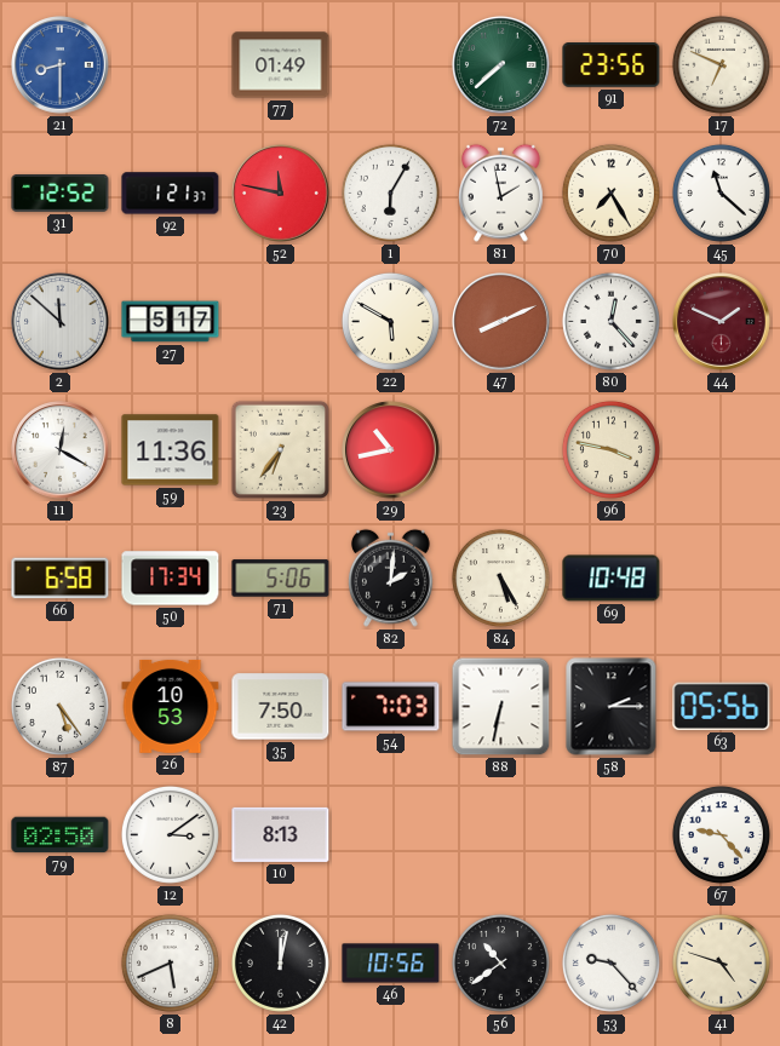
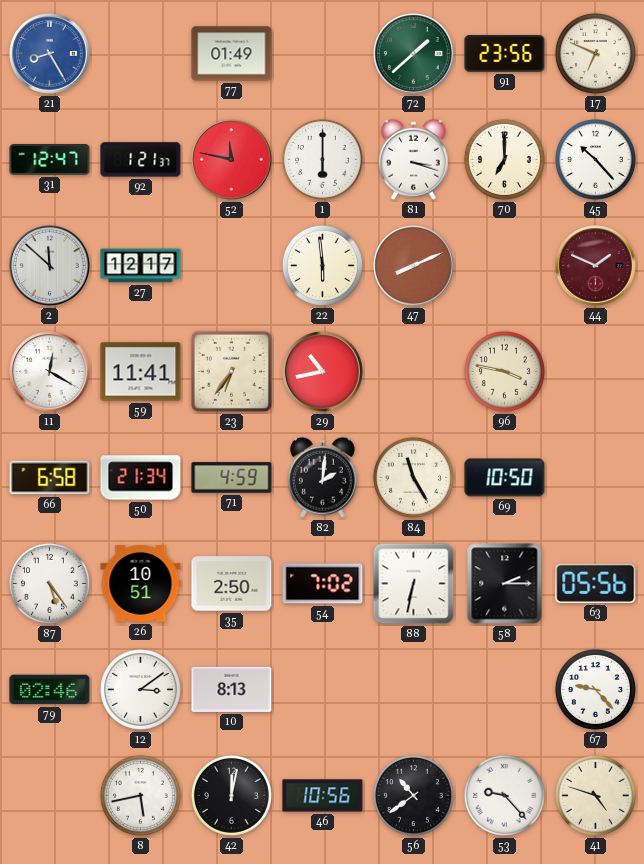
21: 8:30 -> 8:25 (50, 54)
72: 7:38 -> 1:38 (414, 54)
31: 12:52 -> 12:47 (50, 160)
1: 6:05 -> 6:00 (322, 159)
81: 1:58 -> 3:18 (414, 159)
70: 7:25 -> 7:00 (504, 159)
45: 11:22 -> 10:23 (595, 159)
27: 5:17 -> 12:17 (141, 266)
22: 5:50 -> 5:59 (322, 265)
80: 12:23 -> none (610, 321)
59: 11:36 -> 11:41 (141, 372)
50: 17:34 -> 21:34 (141, 478)
71: 5:06 -> 4:59 (232, 478)
84: 5:25 -> 11:25 (413, 477)
69: 10:48 -> 10:50 (505, 478)
26: 10:53 -> 10:51 (141, 583)
35: 7:50 -> 2:50 (232, 584)
54: 7:03 -> 7:02 (323, 584)
79: 02:50 -> 02:46 (50, 690)
8: 5:41 -> 5:43 (140, 795)
